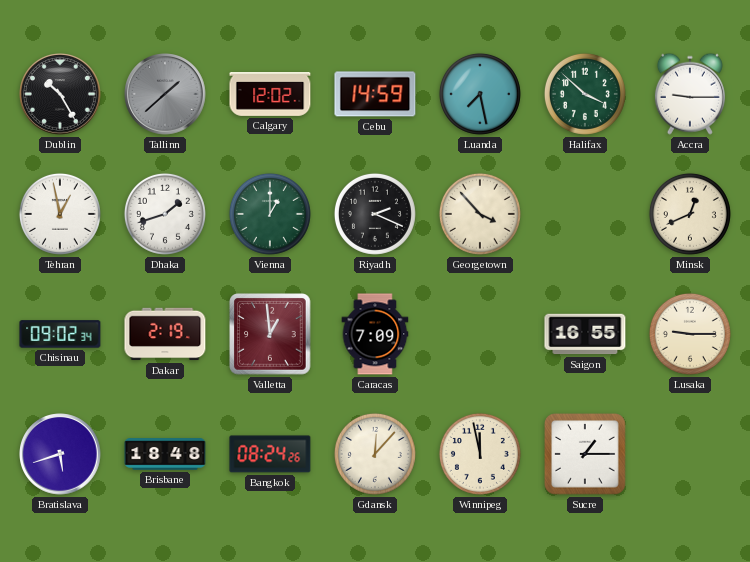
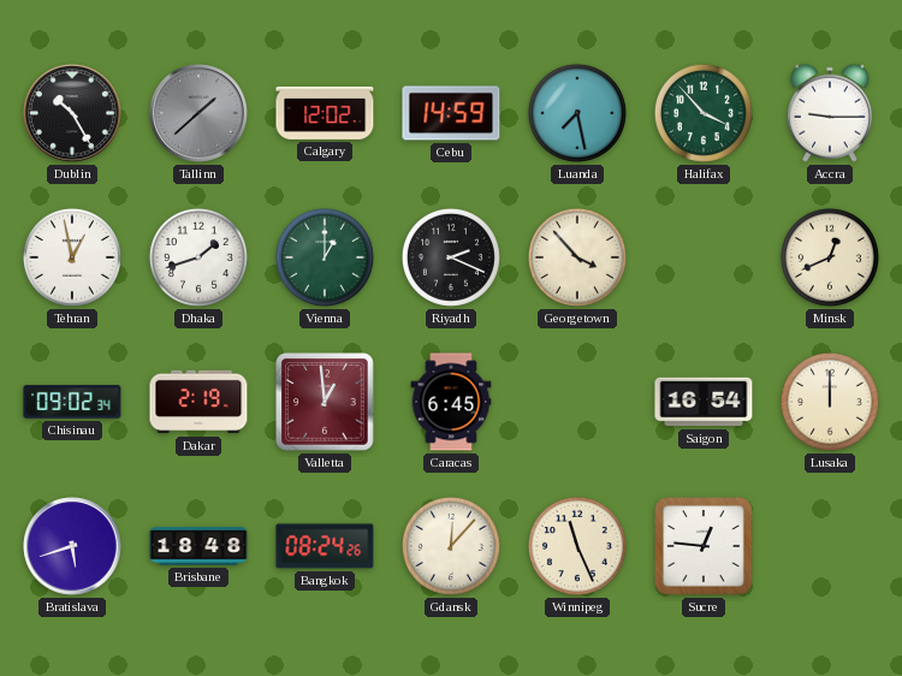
Halifax: 3:52 -> 3:53 (704, 113)
Caracas: 7:09 -> 6:45 (451, 402)
Saigon: 16:55 -> 16:54 (704, 402)
Lusaka: 9:15 -> 12:00 (830, 402)
Winnipeg: 11:58 -> 11:26 (577, 546)
Sucre: 1:15 -> 12:46 (704, 546)
